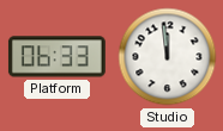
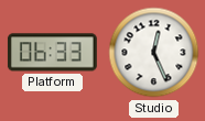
Studio: 11:59 -> 12:26 (154, 53)
